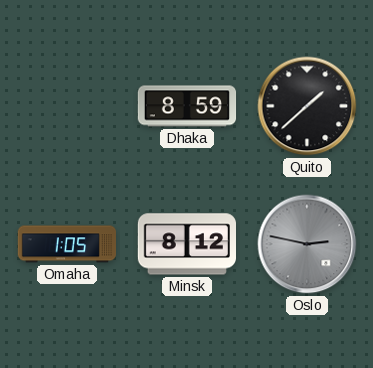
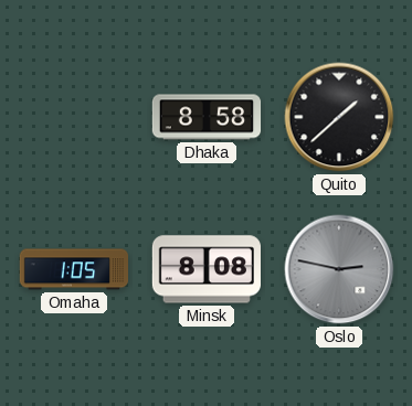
Dhaka: 8:59 -> 8:58 (207, 117)
Minsk: 8:12 -> 8:08 (205, 269)
